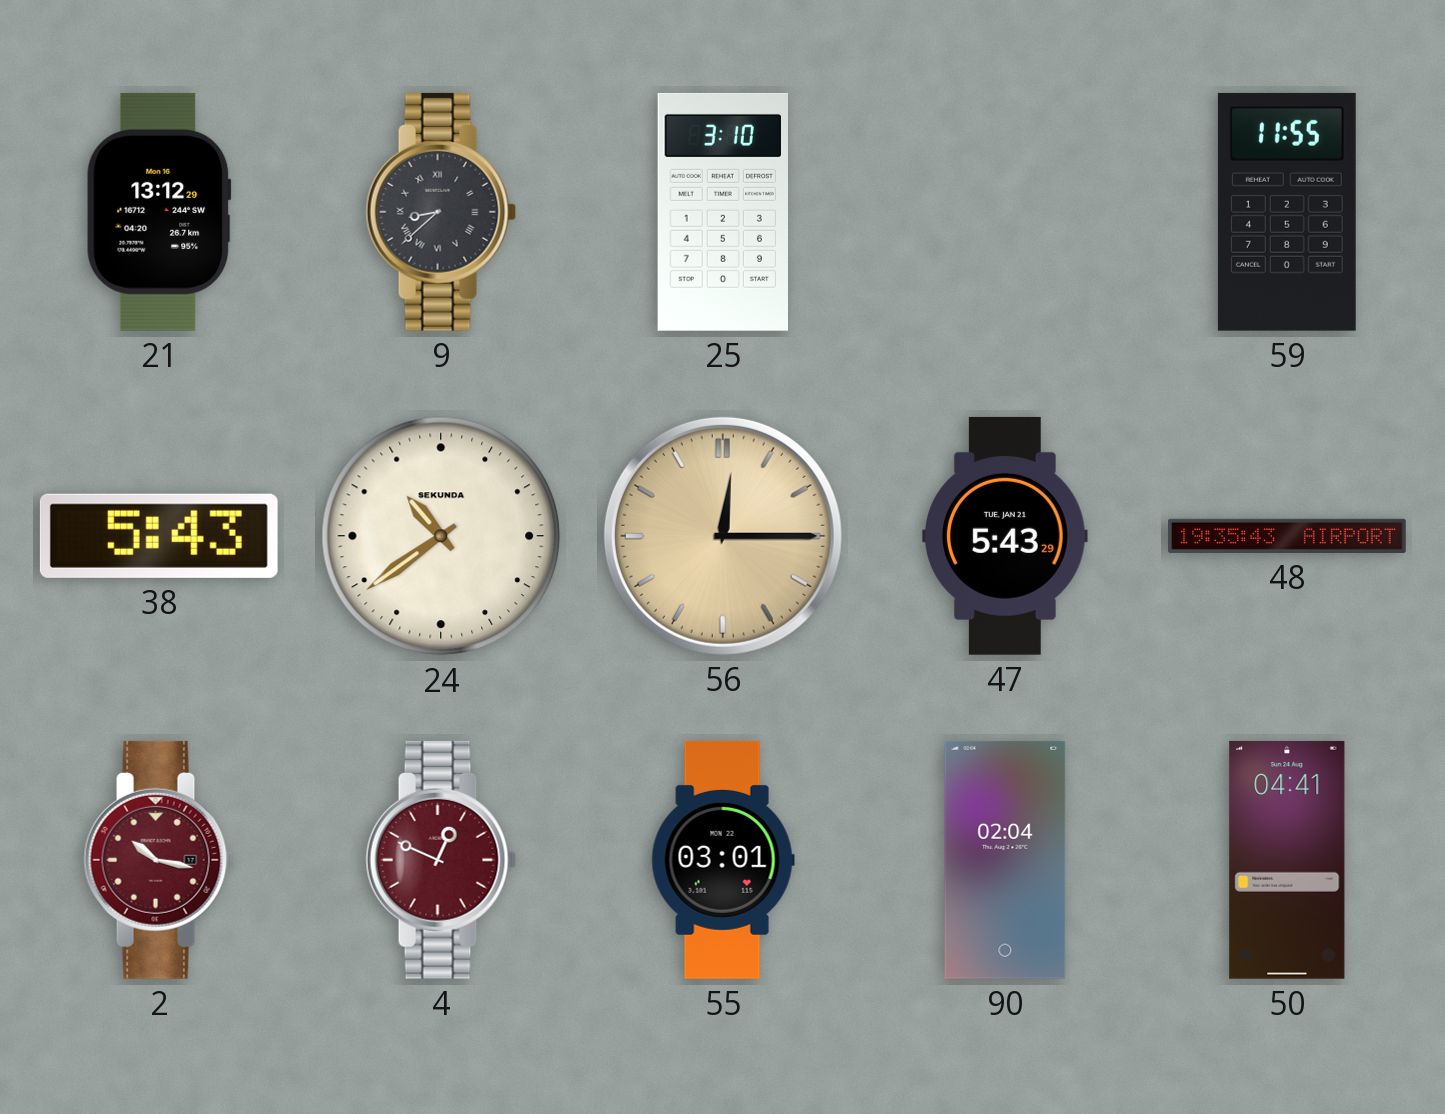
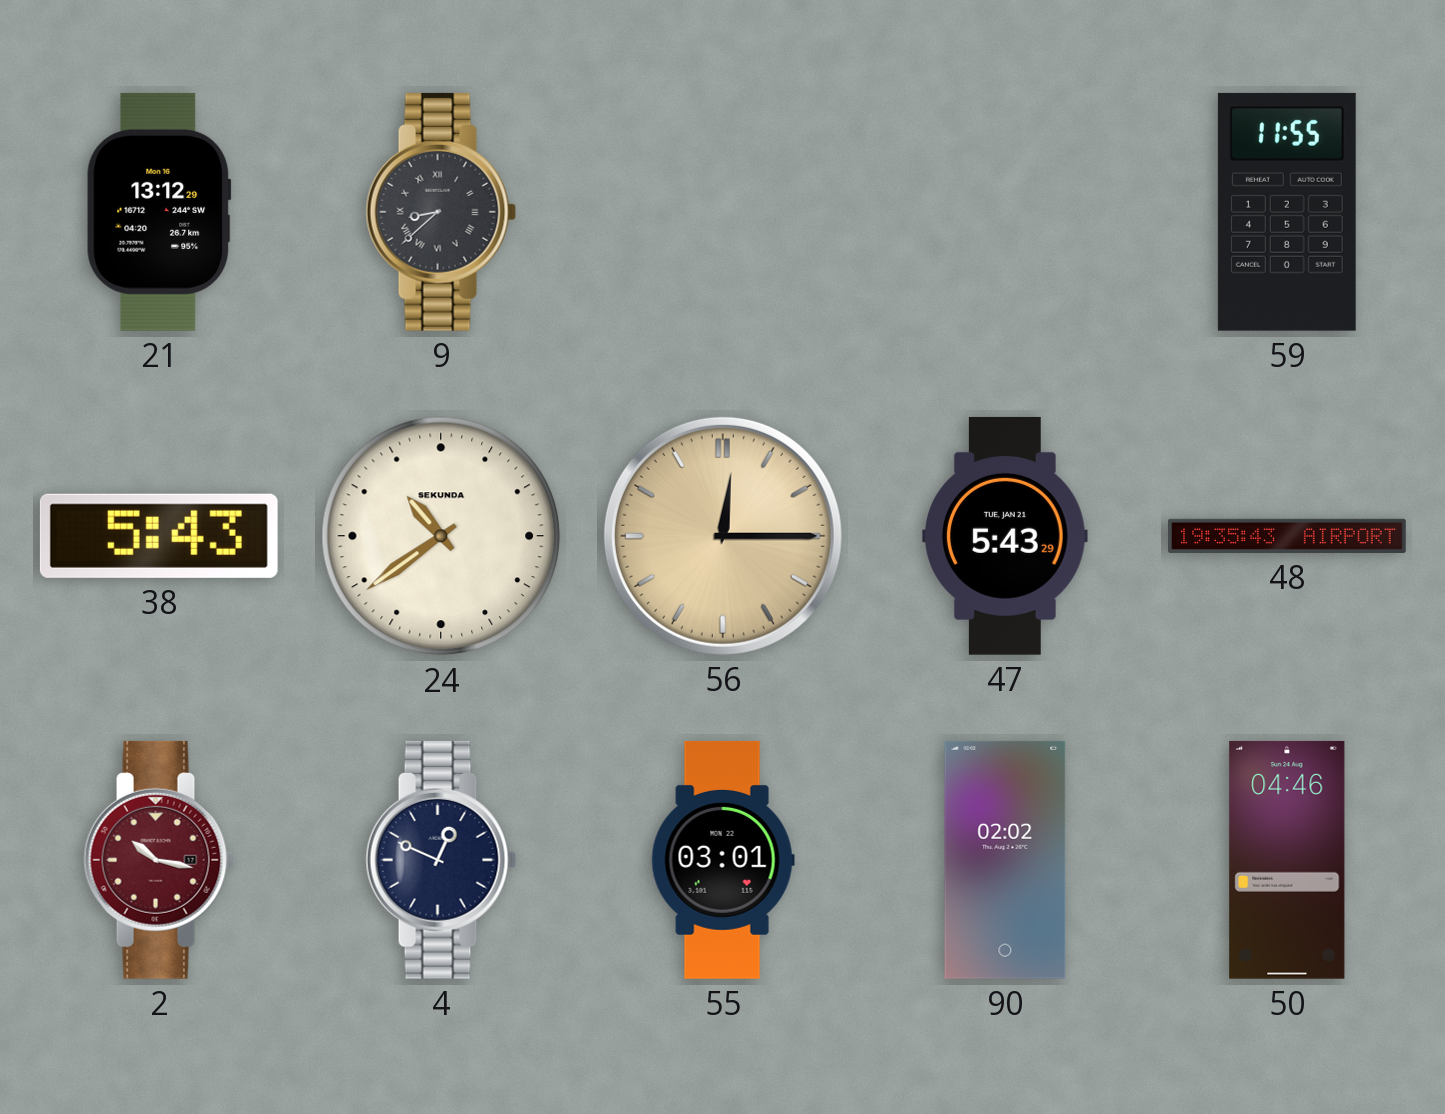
25: 3:10 -> none (722, 212)
4 dial: burgundy -> navy (441, 860)
90: 02:04 -> 02:02 (1005, 860)
50: 04:41 -> 04:46 (1287, 860)
